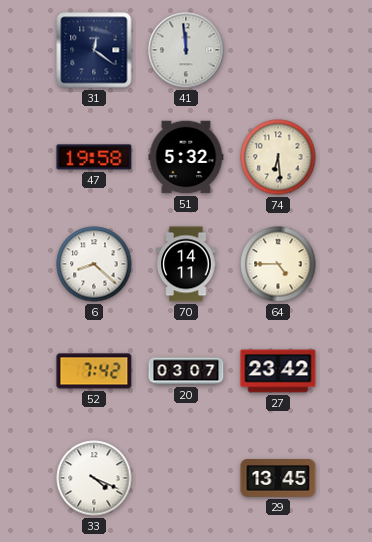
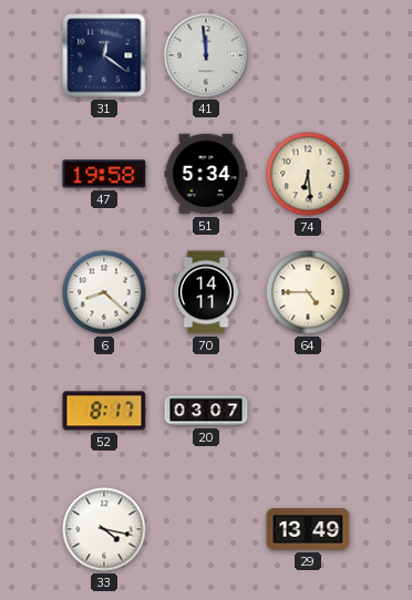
51: 5:32 -> 5:34 (206, 174)
52: 7:42 -> 8:17 (104, 411)
27: 23:42 -> none (278, 371)
33: 4:19 -> 4:17 (104, 529)
29: 13:45 -> 13:49 (308, 529)
